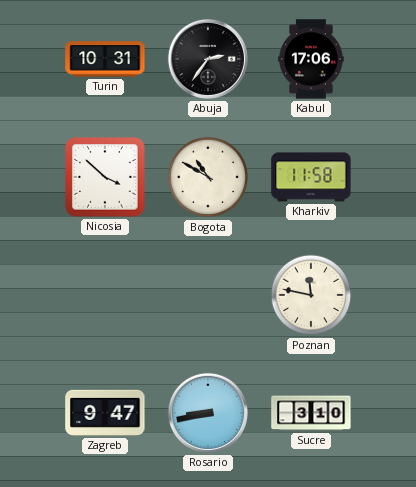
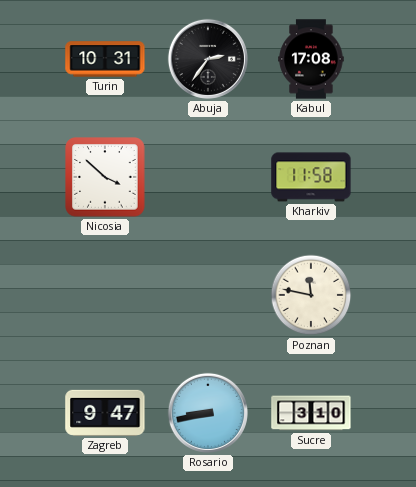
Kabul: 17:06 -> 17:08 (311, 59)
Bogota: 10:50 -> none (208, 177)
